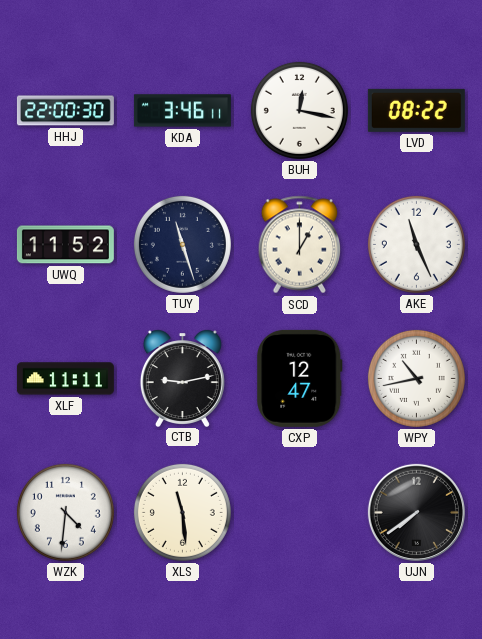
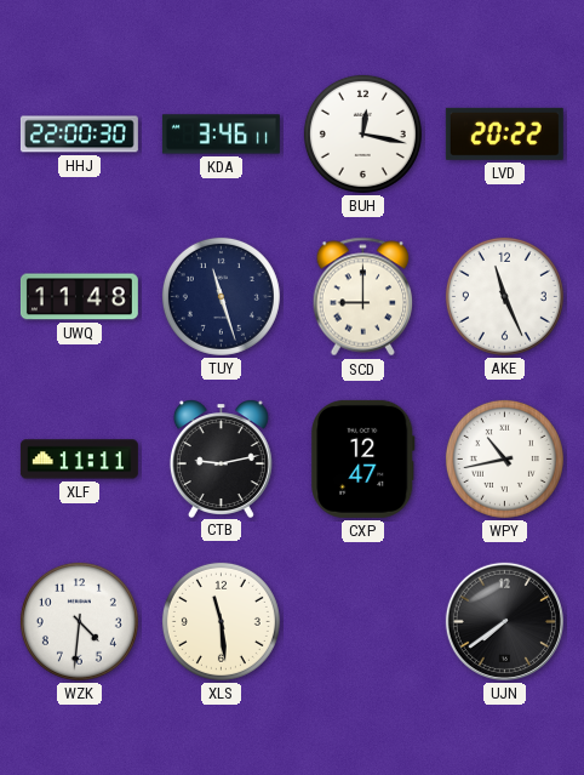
LVD: 08:22 -> 20:22 (504, 133)
UWQ: 11:52 -> 11:48 (79, 297)
SCD: 1:00 -> 9:00 (363, 297)
